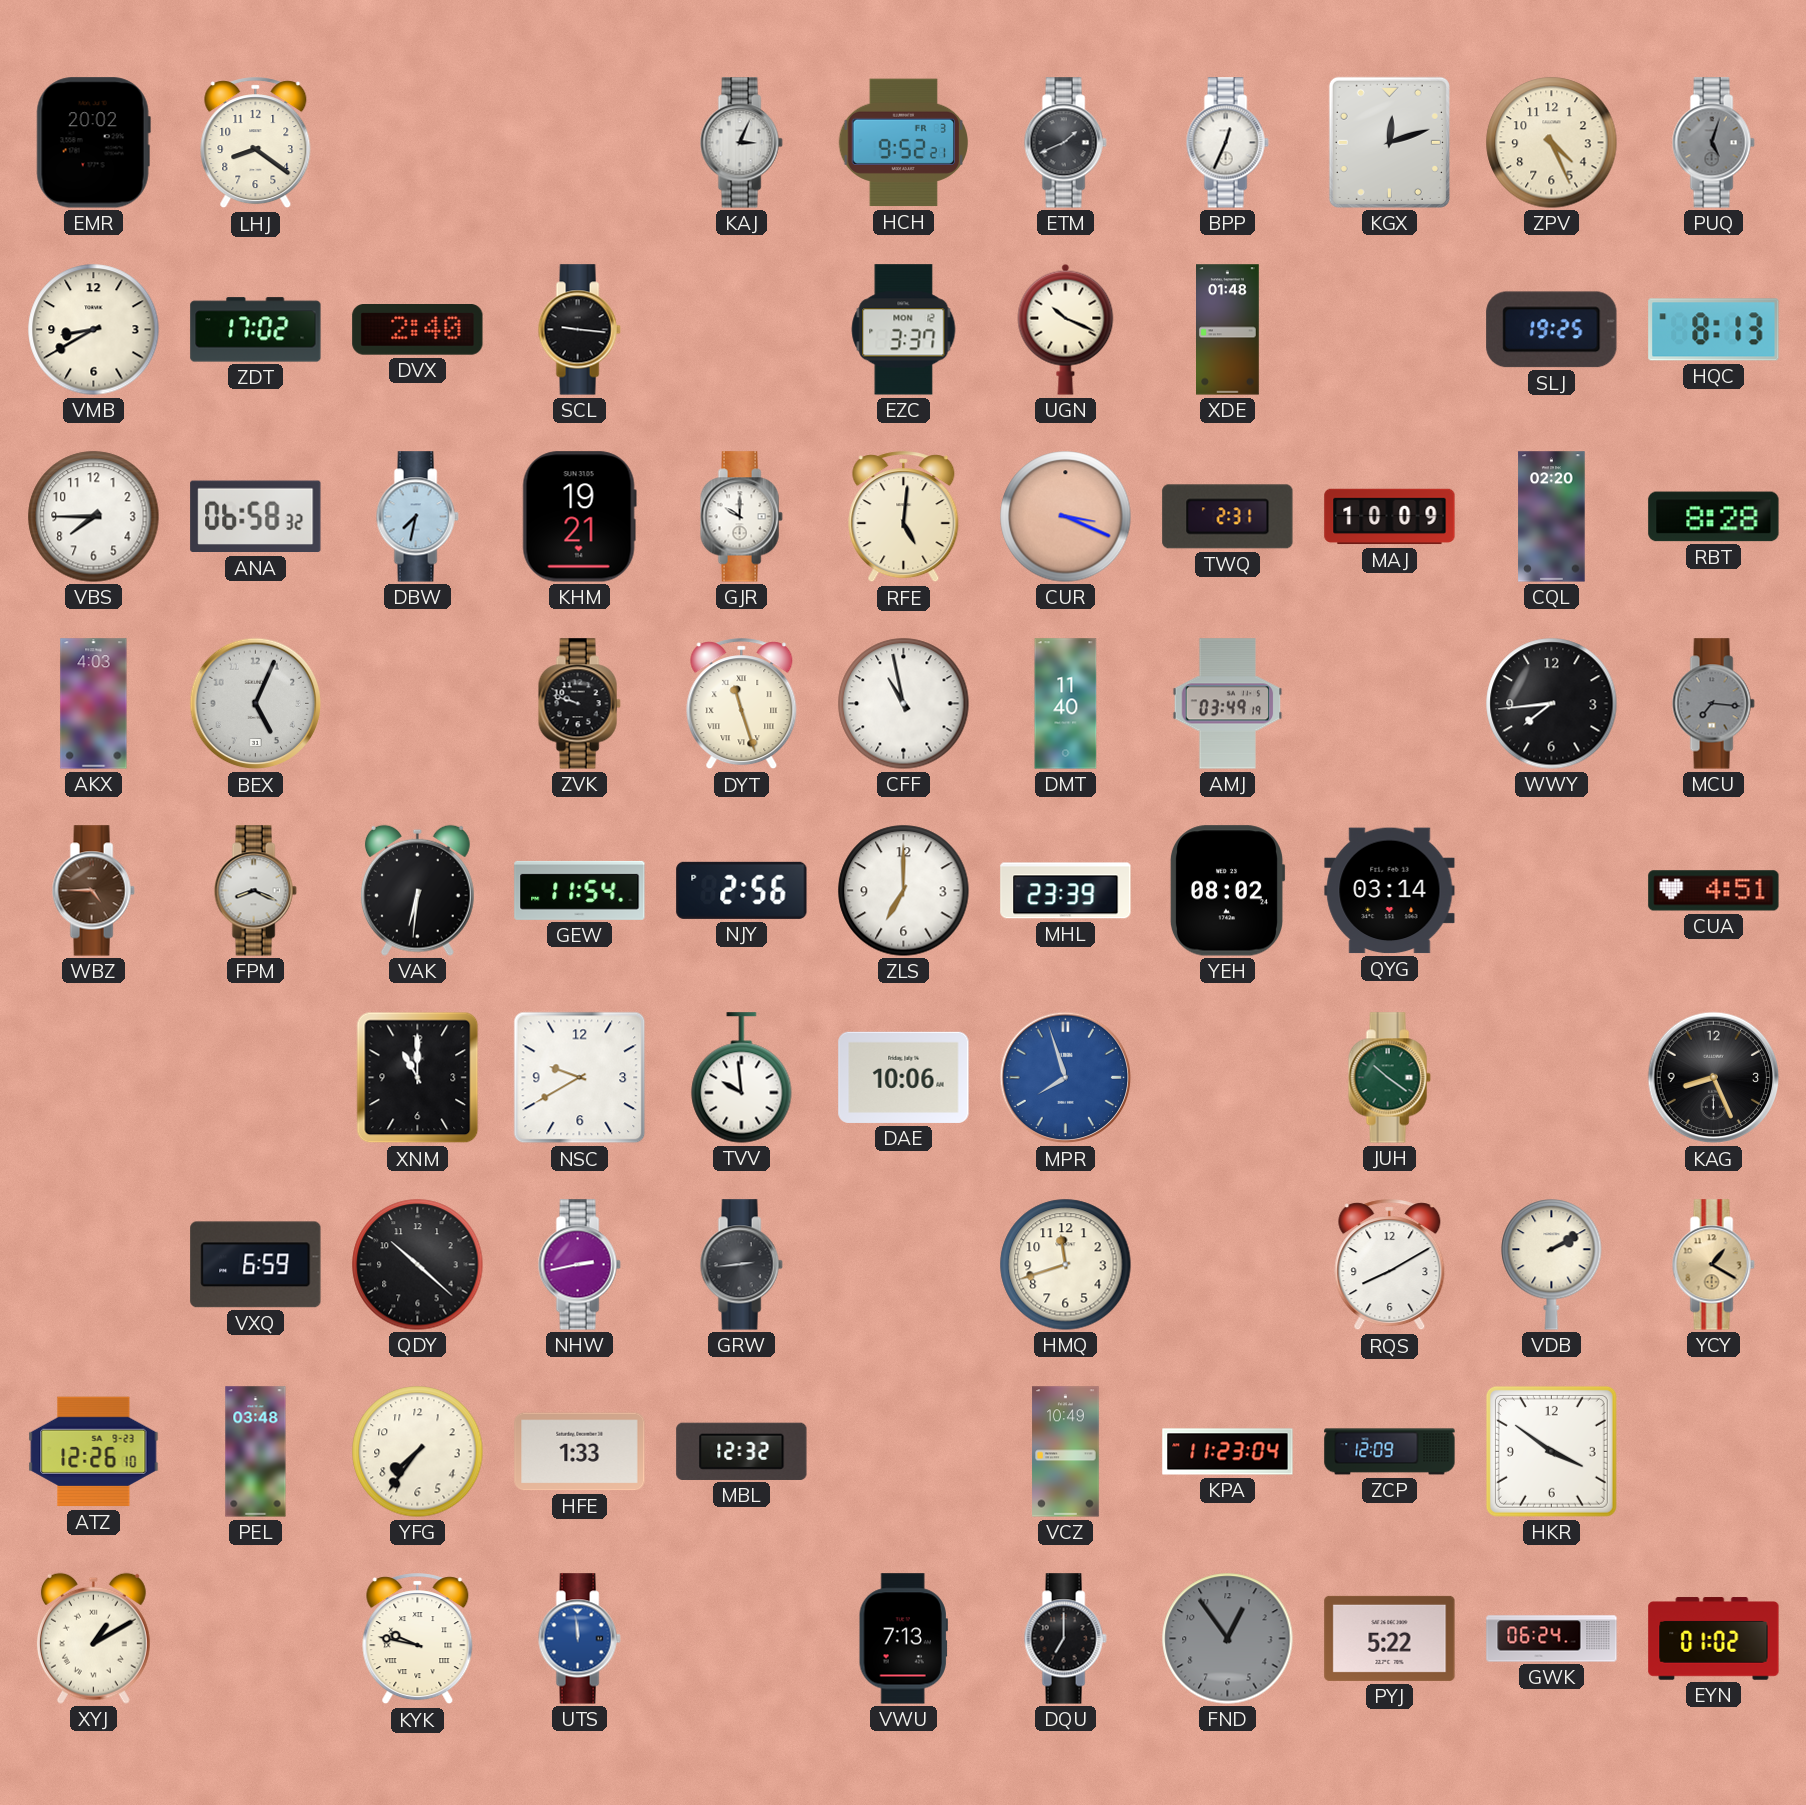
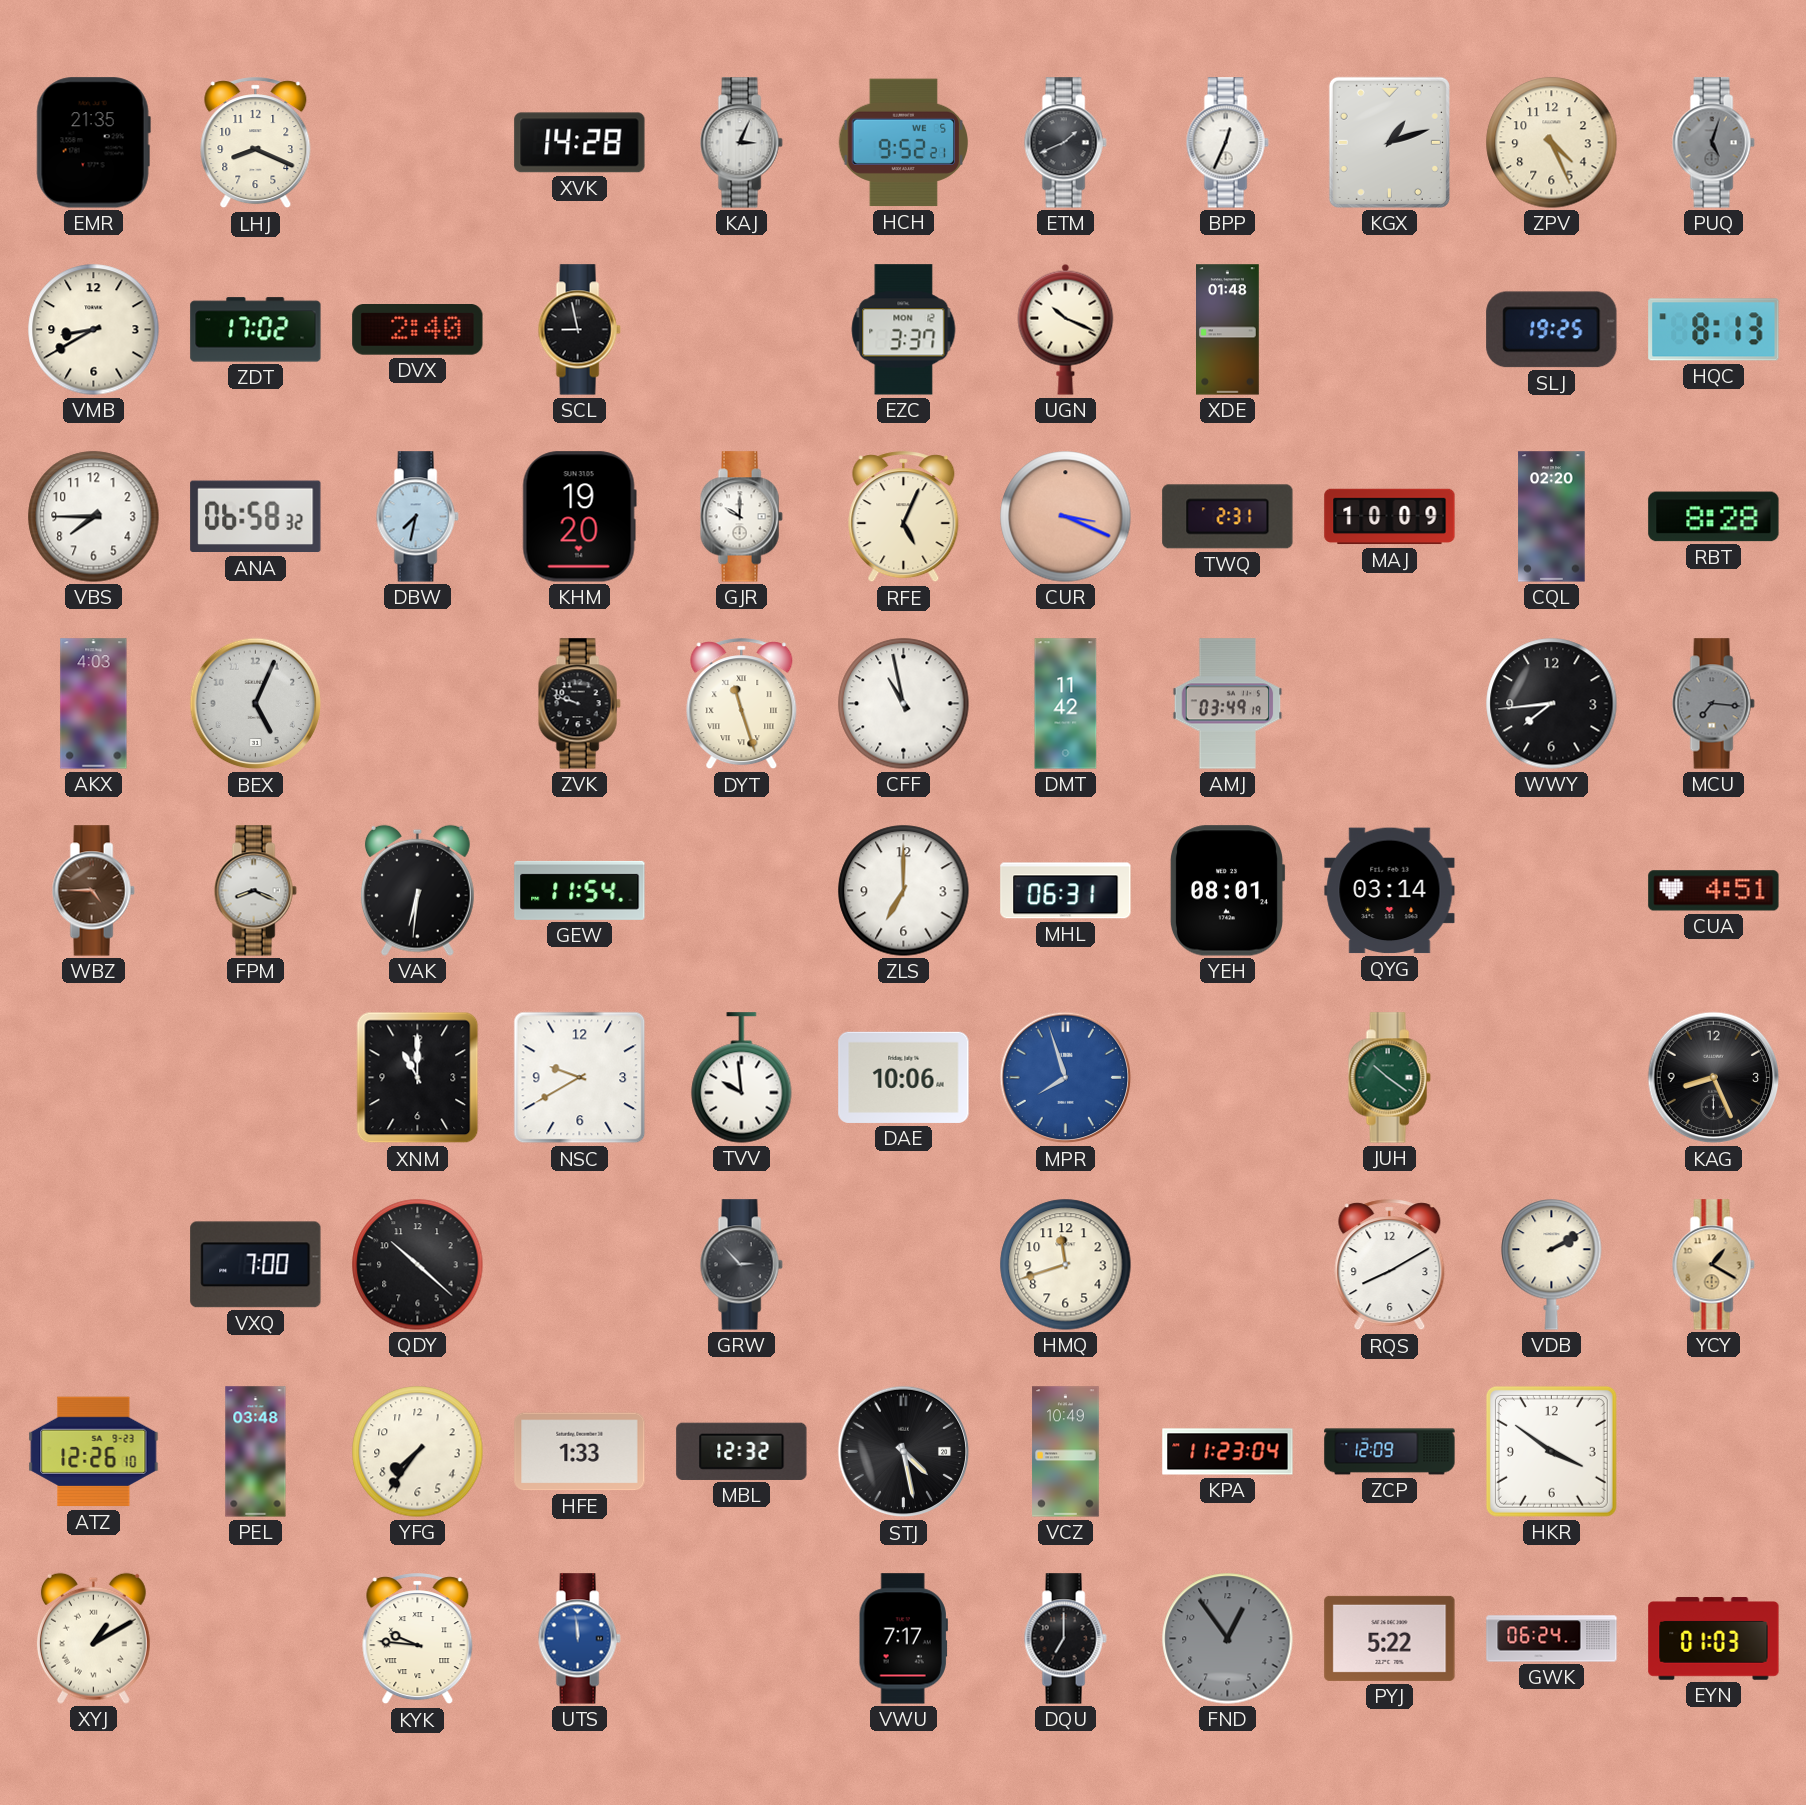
EMR: 20:02 -> 21:35 (93, 143)
LHJ: 8:21 -> 8:19 (256, 143)
XVK: none -> 14:28 (580, 143)
HCH date: FR 3 -> WE 5 (903, 143)
KGX: 12:12 -> 1:12 (1389, 142)
SCL: 9:16 -> 8:58 (579, 330)
KHM: 19:21 -> 19:20 (579, 517)
RFE: 5:01 -> 5:04 (904, 517)
DMT: 11:40 -> 11:42 (1066, 704)
NJY: 2:56 -> none (742, 890)
MHL: 23:39 -> 06:31 (1066, 891)
YEH: 08:02 -> 08:01 (1227, 891)
VXQ: 6:59 -> 7:00 (256, 1265)
NHW: 2:43 -> none (579, 1265)
GRW: 2:44 -> 2:53 (741, 1265)
STJ: none -> 4:28 (904, 1452)
KYK: 9:47 -> 9:46 (418, 1639)
VWU: 7:13 -> 7:17 (903, 1639)
EYN: 01:02 -> 01:03 (1714, 1639)
